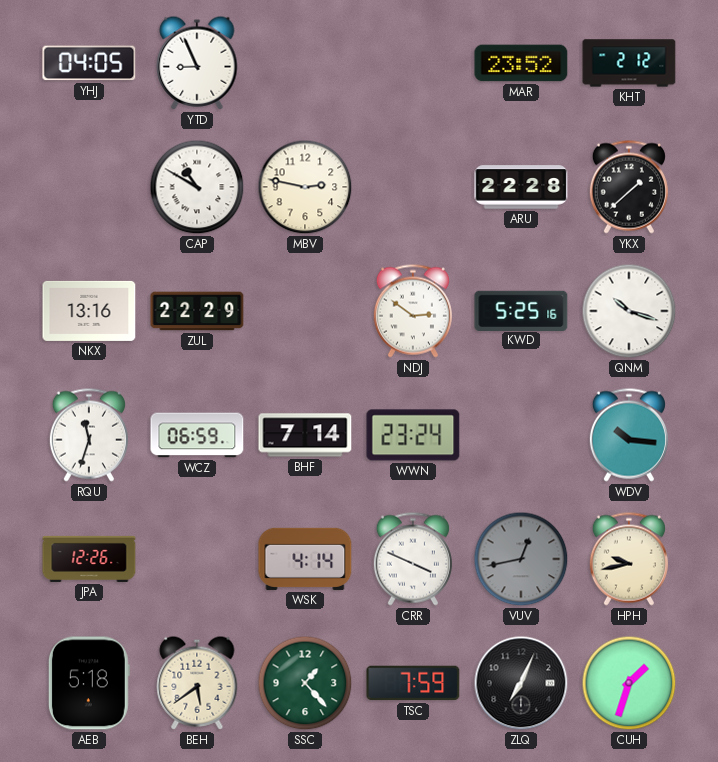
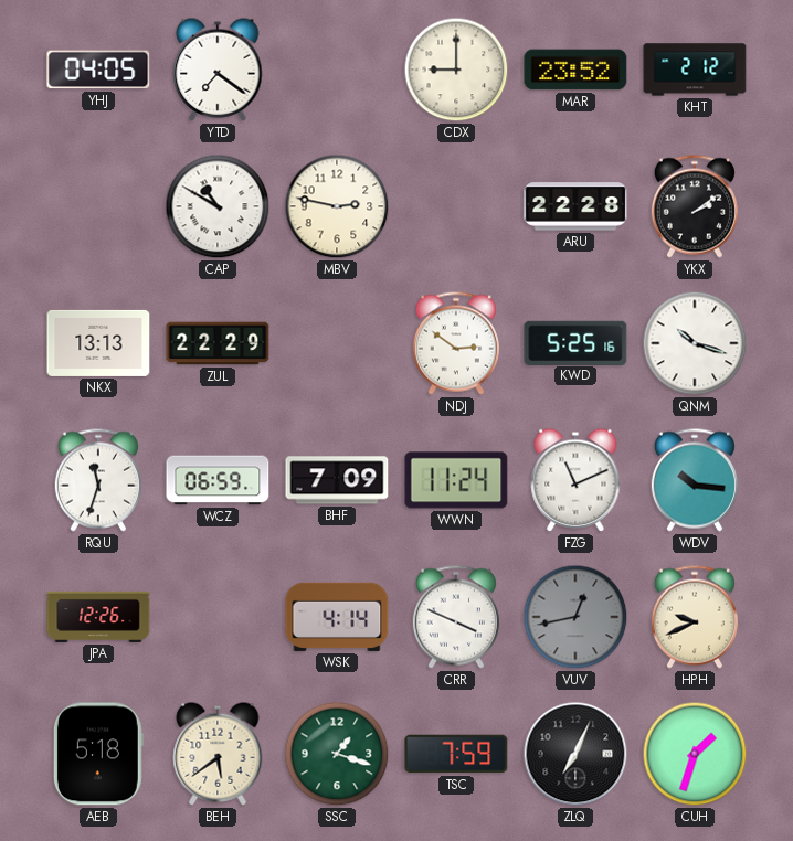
YTD: 8:56 -> 7:21 (218, 70)
CDX: none -> 9:00 (456, 70)
YKX: 1:38 -> 2:09 (695, 206)
NKX: 13:16 -> 13:13 (98, 343)
BHF: 7:14 -> 7:09 (337, 480)
WWN: 23:24 -> 11:24 (456, 480)
FZG: none -> 11:11 (575, 480)
HPH: 9:43 -> 9:41 (695, 617)
SSC: 1:23 -> 1:18 (337, 754)
